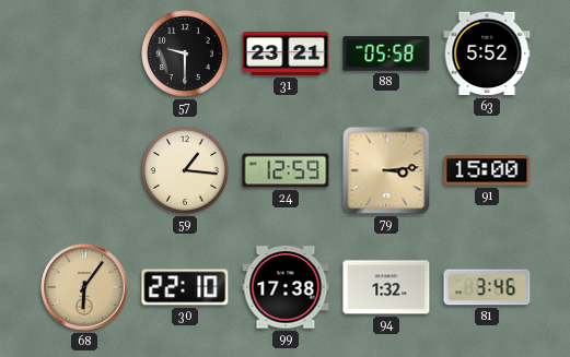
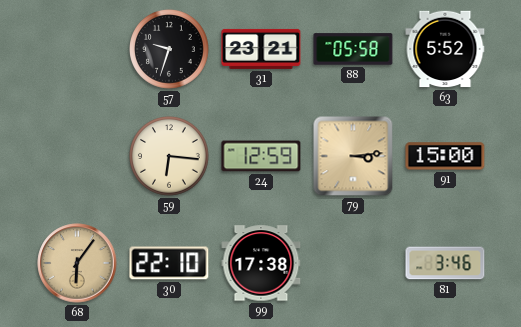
57: 9:30 -> 9:33 (170, 50)
59: 1:16 -> 6:16 (170, 157)
94: 1:32 -> none (386, 287)
